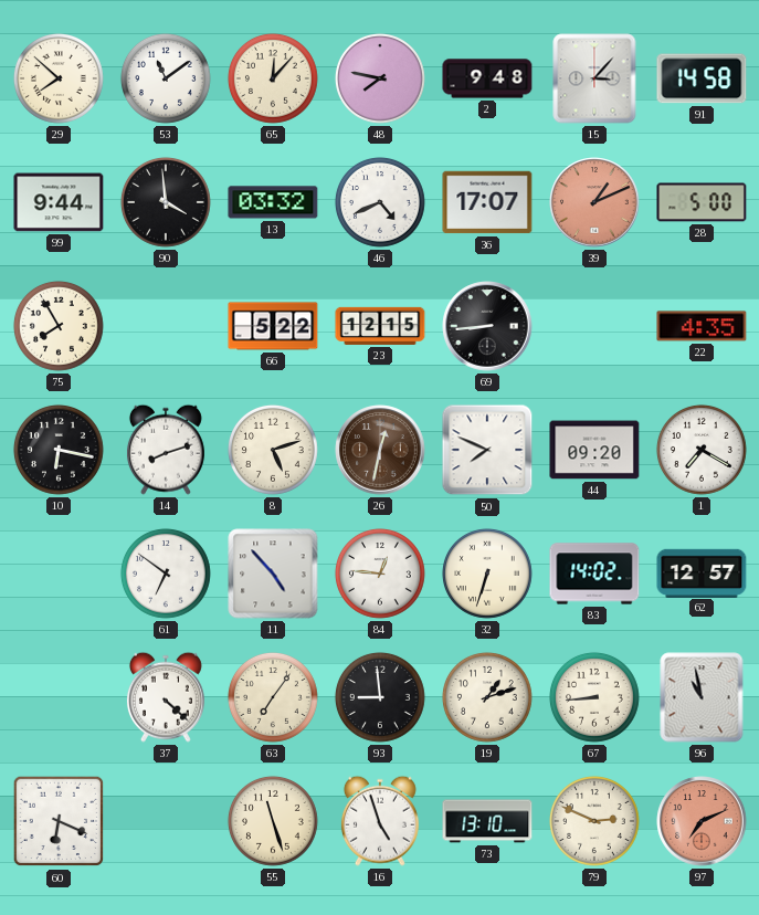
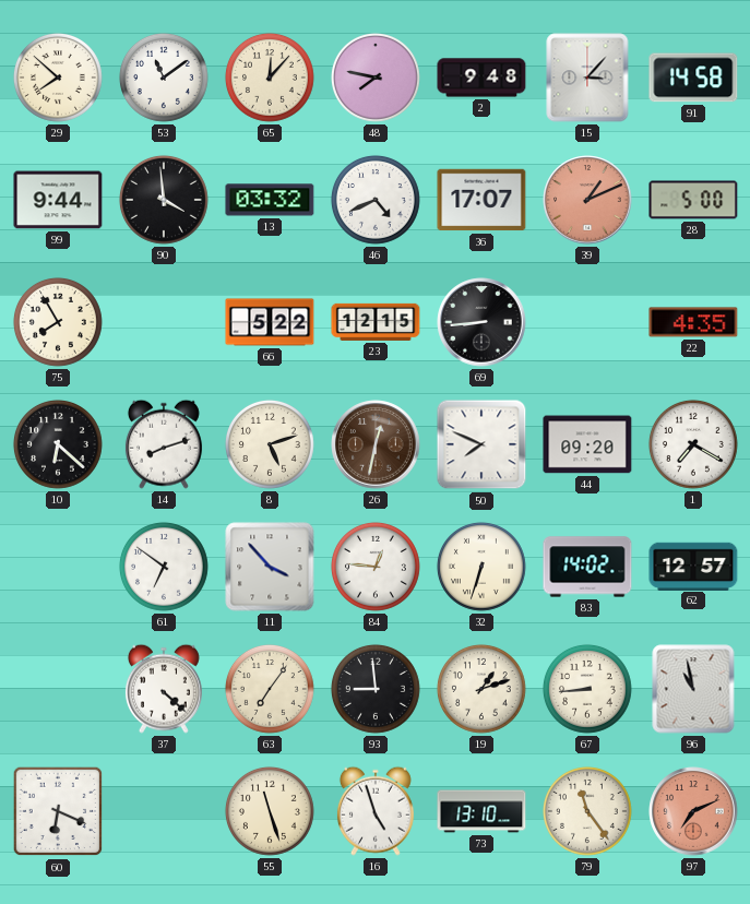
10: 6:17 -> 6:22 (58, 444)
11: 4:53 -> 3:53 (270, 567)
79: 2:49 -> 11:24 (587, 811)
